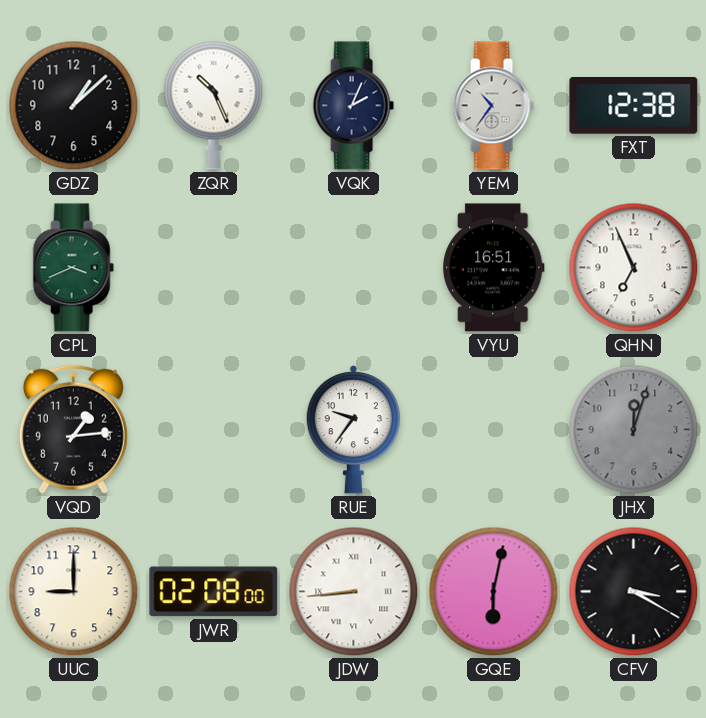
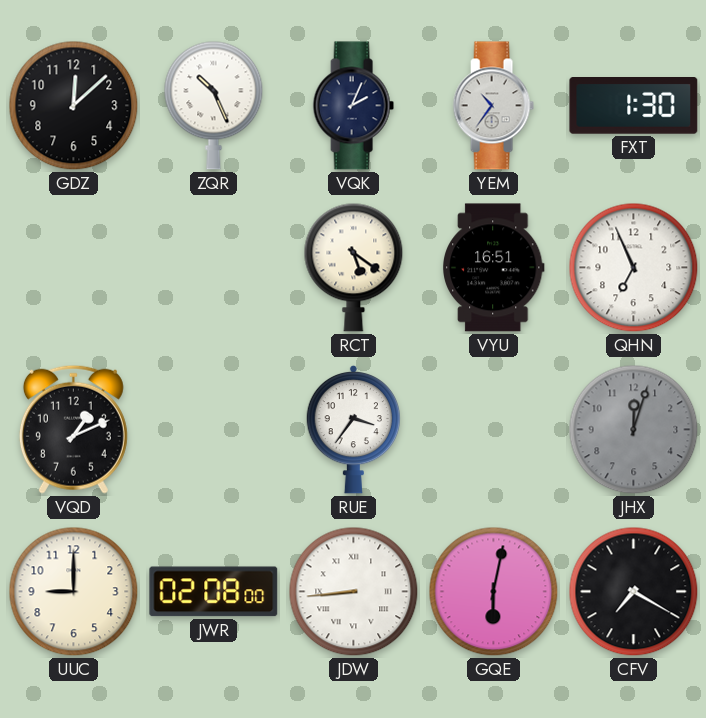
GDZ: 1:08 -> 12:08 (74, 106)
FXT: 12:38 -> 1:30 (634, 106)
CPL: 3:41 -> none (73, 268)
RCT: none -> 5:21 (354, 267)
VQD: 1:14 -> 1:11 (73, 429)
RUE: 9:36 -> 3:36 (353, 429)
CFV: 3:20 -> 7:20 (634, 592)
